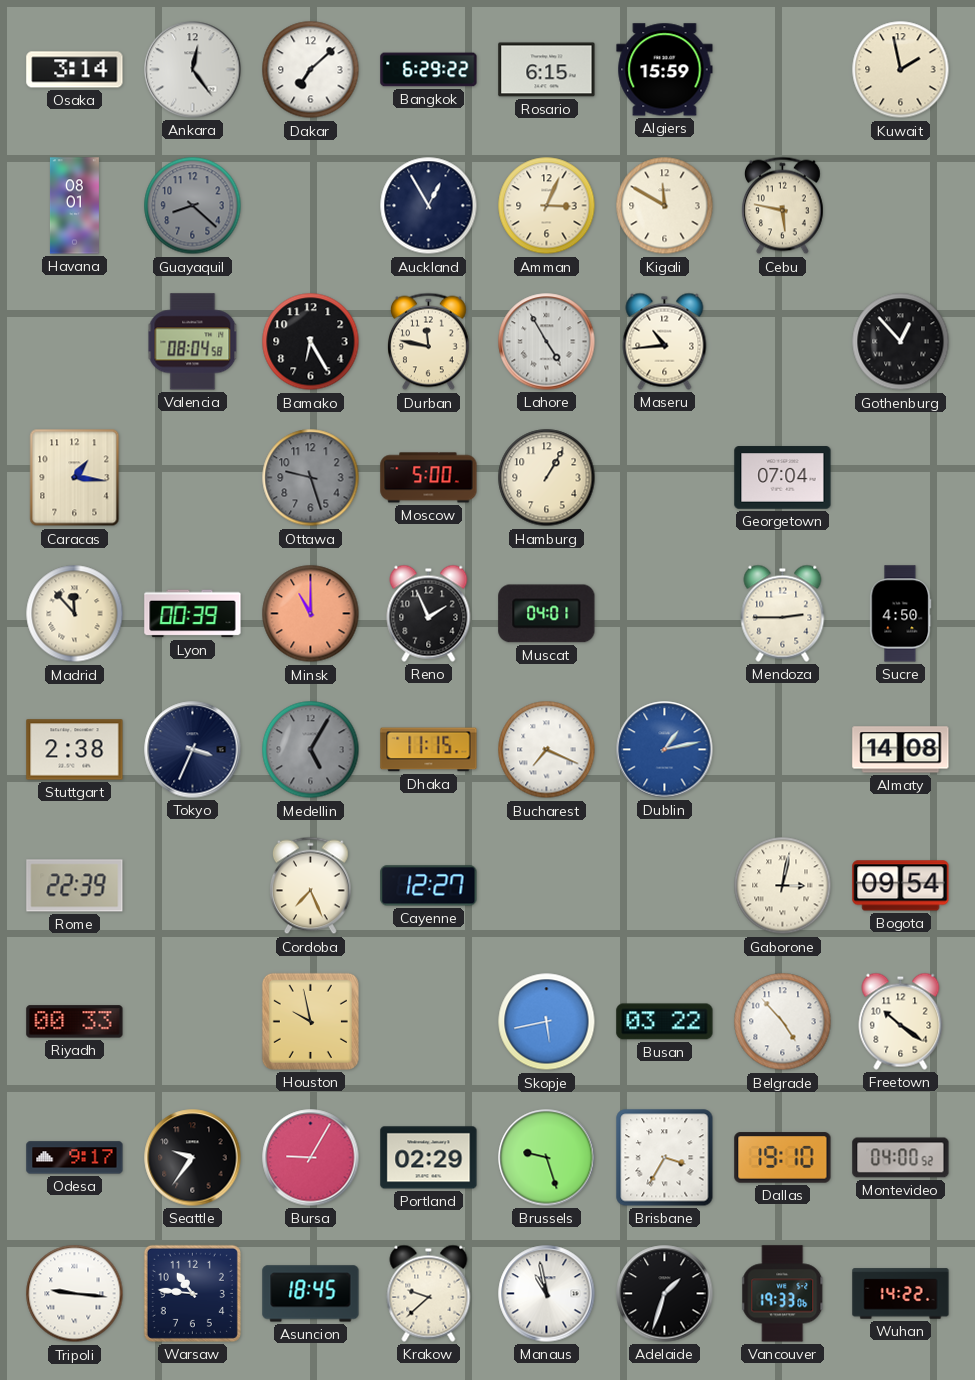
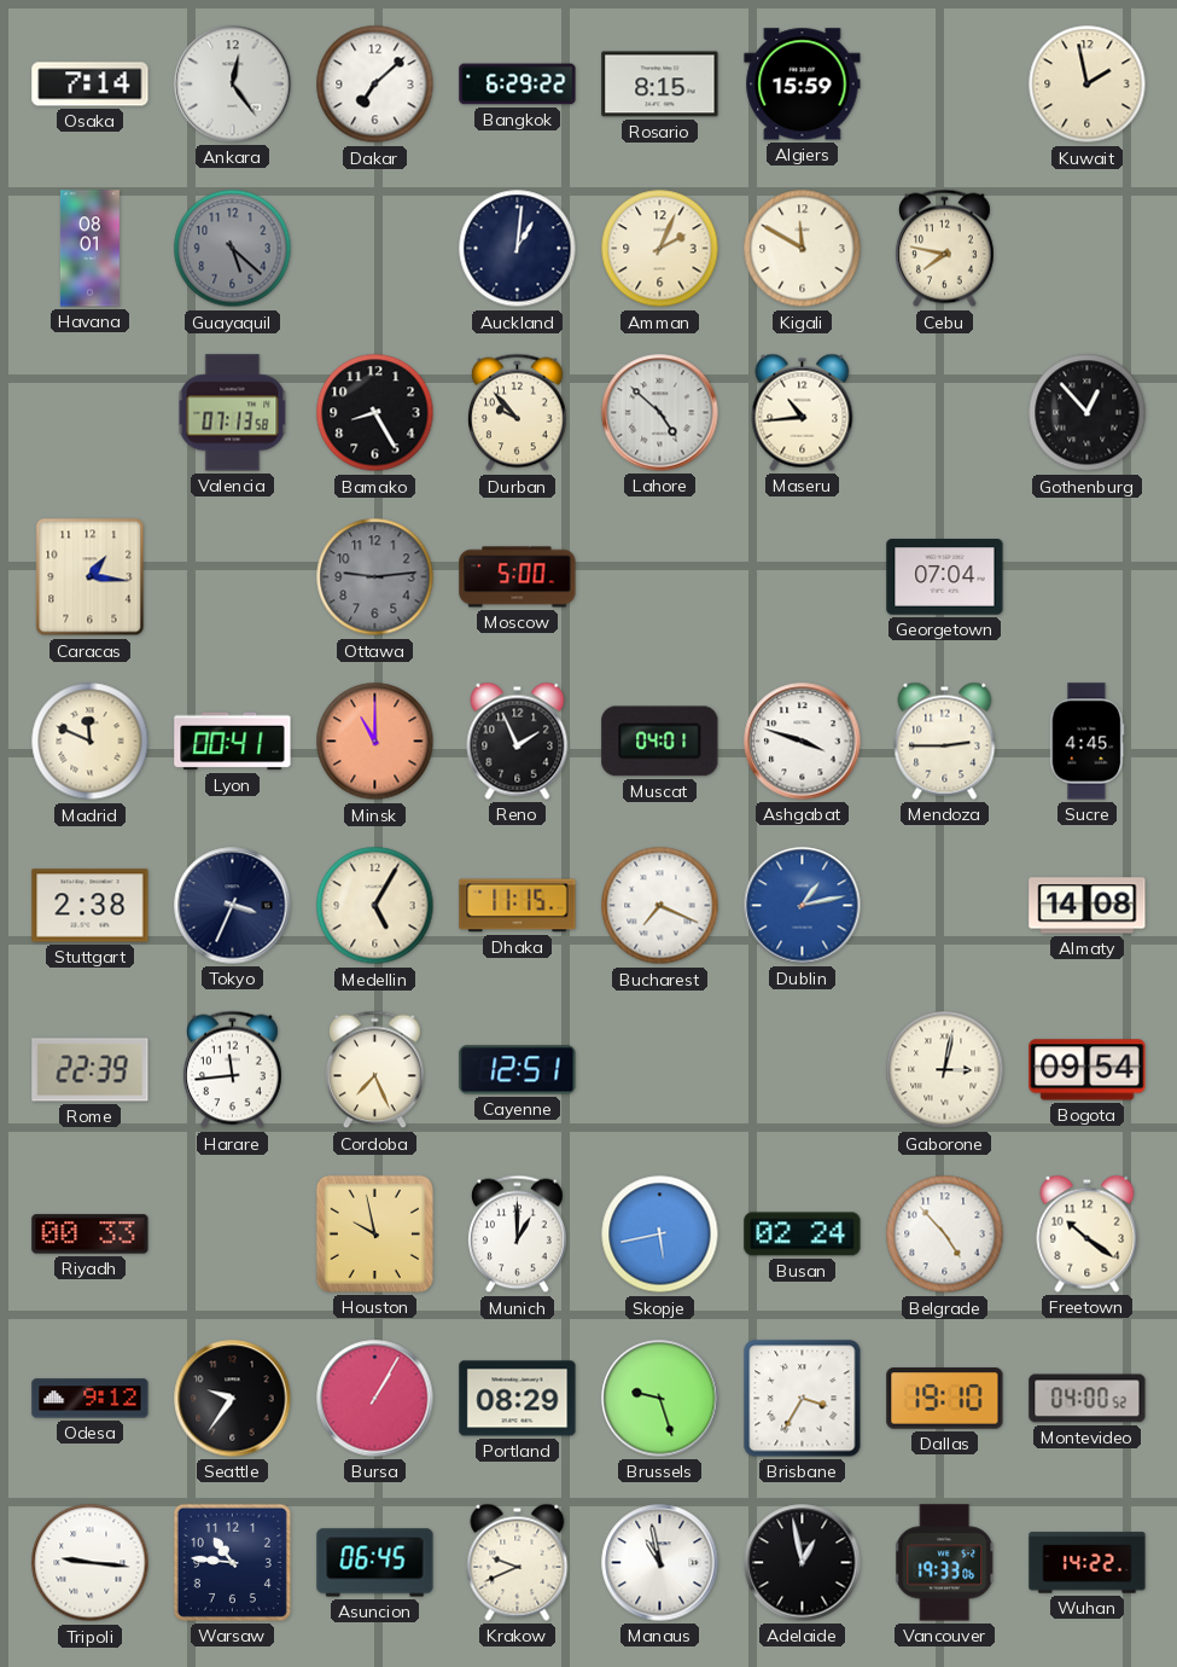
Osaka: 3:14 -> 7:14 (91, 85)
Rosario: 6:15 -> 8:15 (660, 85)
Guayaquil: 8:22 -> 5:22 (233, 249)
Auckland: 12:55 -> 1:01 (518, 249)
Amman: 3:04 -> 2:04 (660, 249)
Cebu: 5:47 -> 7:47 (945, 249)
Valencia: 08:04 -> 07:13 (233, 413)
Bamako: 6:25 -> 8:25 (375, 413)
Durban: 11:47 -> 9:53 (518, 413)
Lahore: 4:55 -> 4:52 (660, 413)
Ottawa: 9:27 -> 9:14 (375, 577)
Hamburg: 1:05 -> none (547, 478)
Madrid: 11:53 -> 11:49 (91, 742)
Lyon: 00:39 -> 00:41 (233, 742)
Ashgabat: none -> 3:48 (803, 742)
Sucre: 4:50 -> 4:45 (1088, 742)
Medellin dial: grey -> cream (375, 906)
Harare: none -> 11:44 (233, 1070)
Cayenne: 12:27 -> 12:51 (518, 1070)
Munich: none -> 1:00 (518, 1235)
Busan: 03:22 -> 02:24 (803, 1235)
Odesa: 9:17 -> 9:12 (91, 1399)
Bursa: 9:05 -> 1:05 (375, 1399)
Portland: 02:29 -> 08:29 (518, 1399)
Asuncion: 18:45 -> 06:45 (375, 1563)
Krakow: 9:38 -> 9:41 (518, 1562)
Adelaide: 1:33 -> 12:58 (803, 1563)
